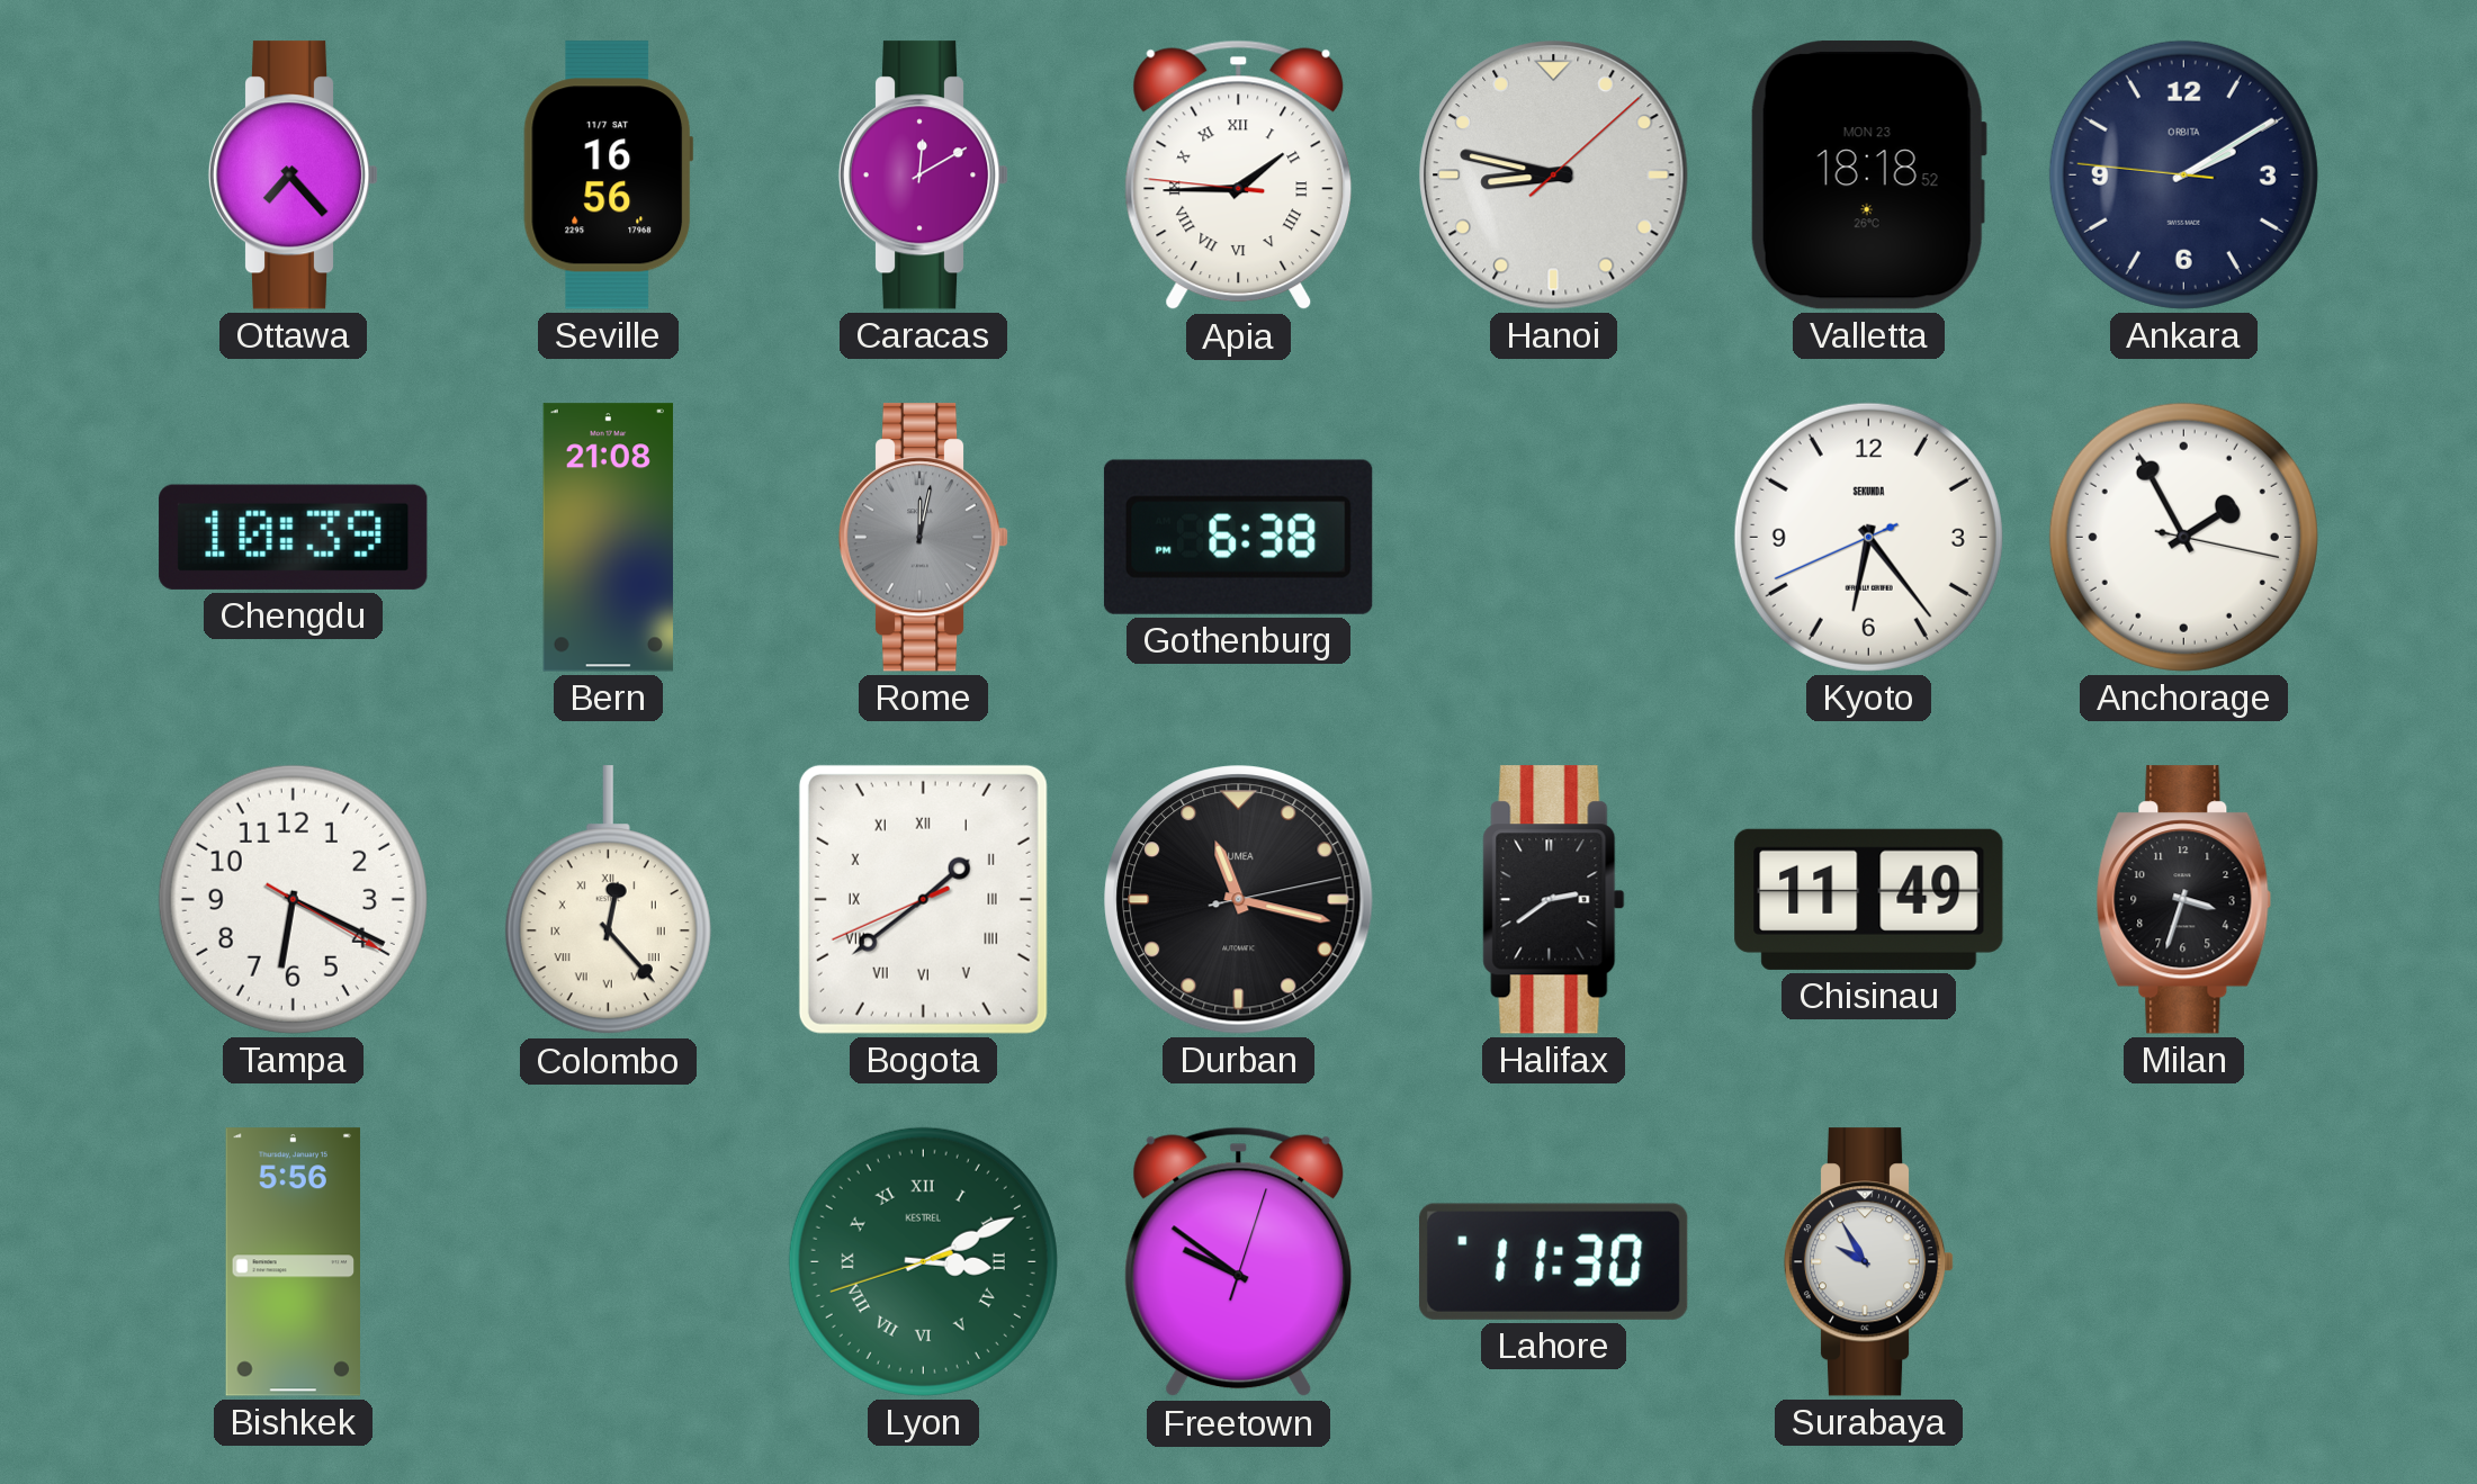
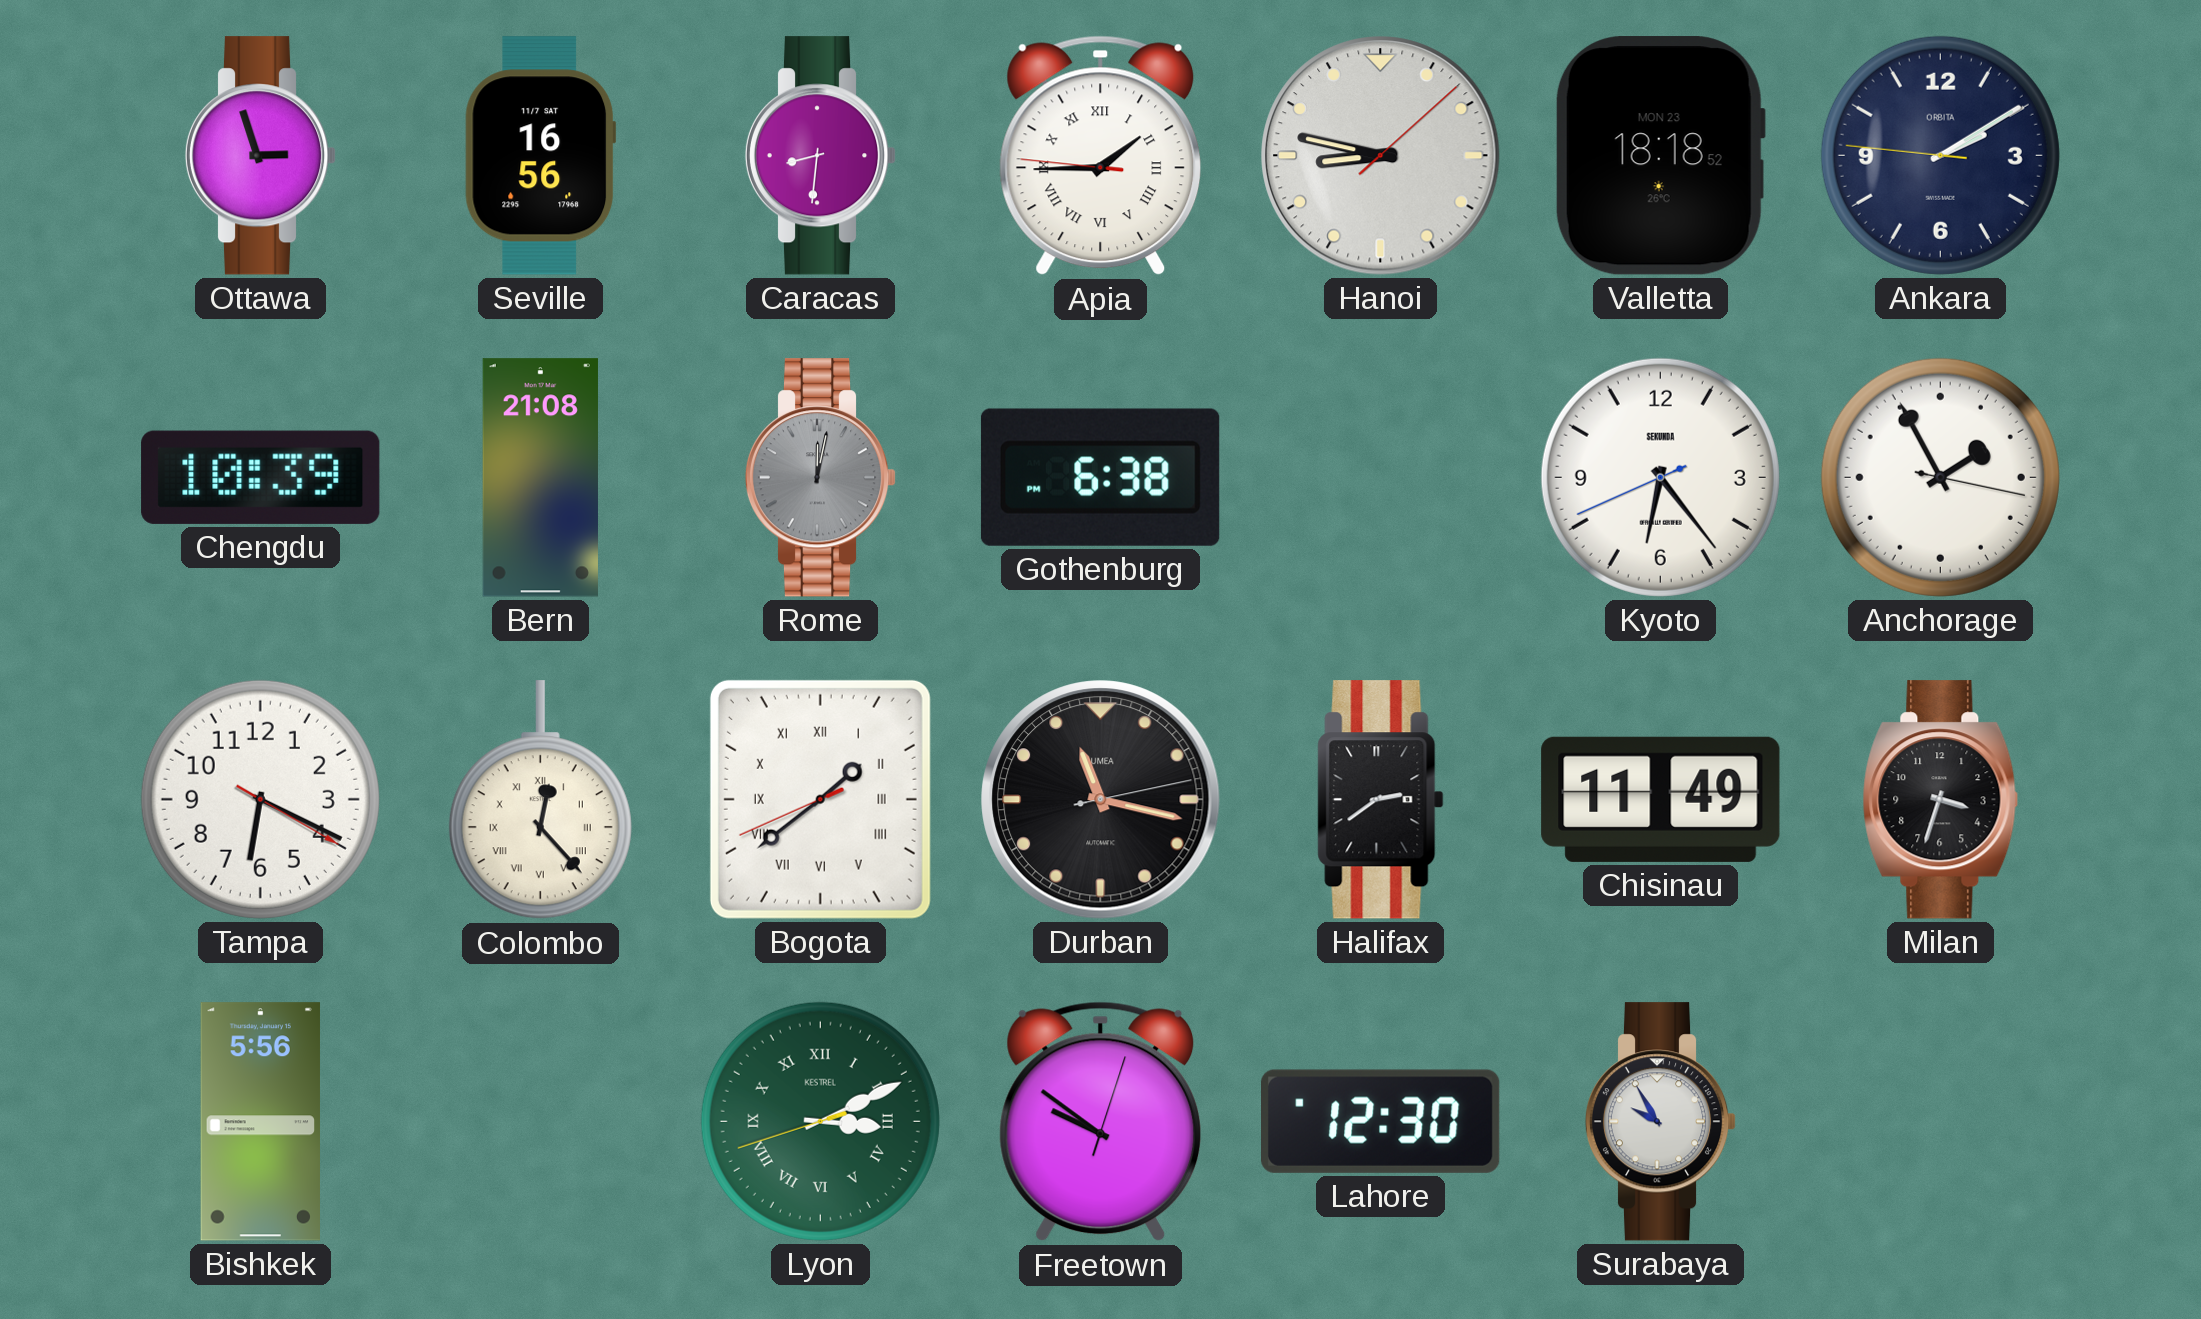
Ottawa: 7:23 -> 2:57 (261, 156)
Caracas: 12:10 -> 8:31 (821, 156)
Lahore: 11:30 -> 12:30 (1381, 1121)
